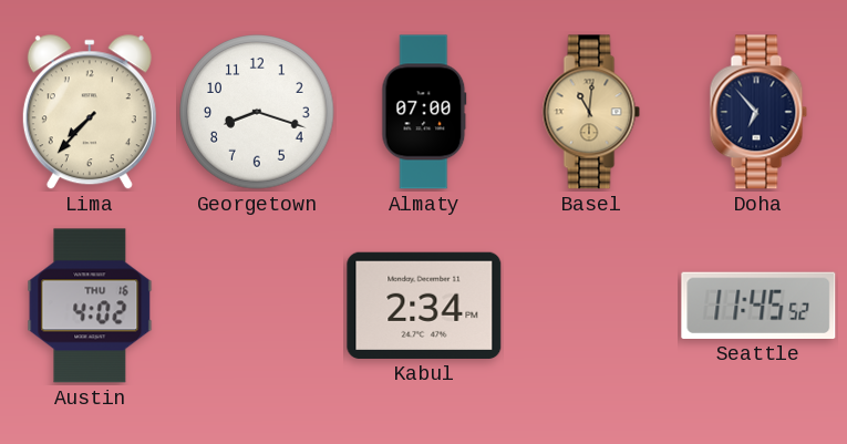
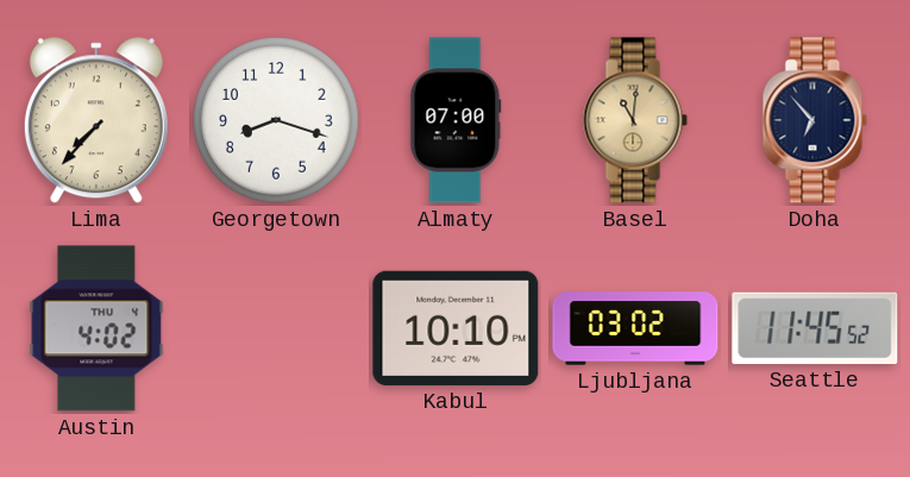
Austin date: THU 16 -> THU 4 (96, 328)
Kabul: 2:34 -> 10:10 (456, 328)
Ljubljana: none -> 03:02 (635, 328)
